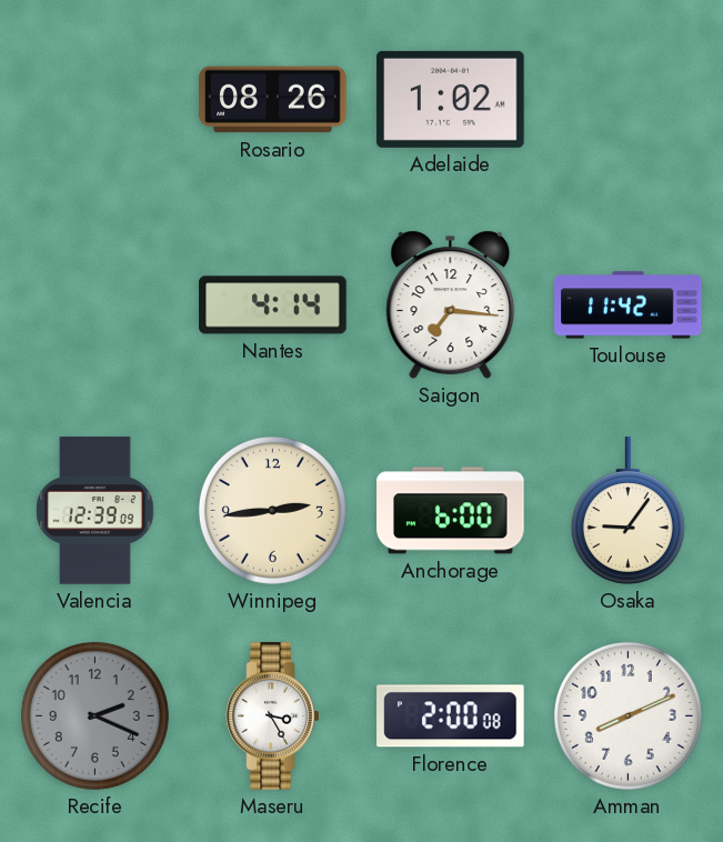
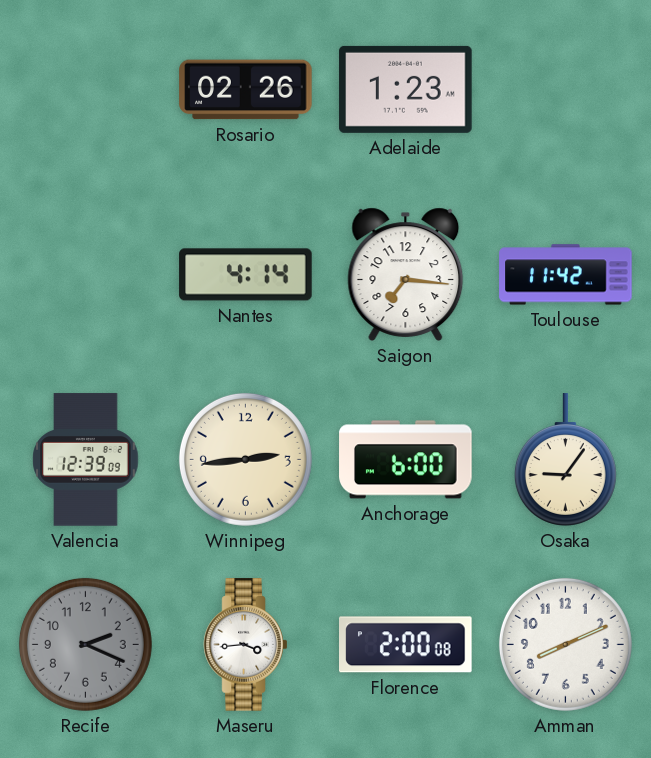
Rosario: 08:26 -> 02:26 (246, 90)
Adelaide: 1:02 -> 1:23 (406, 89)
Maseru: 3:25 -> 3:44 (246, 645)
